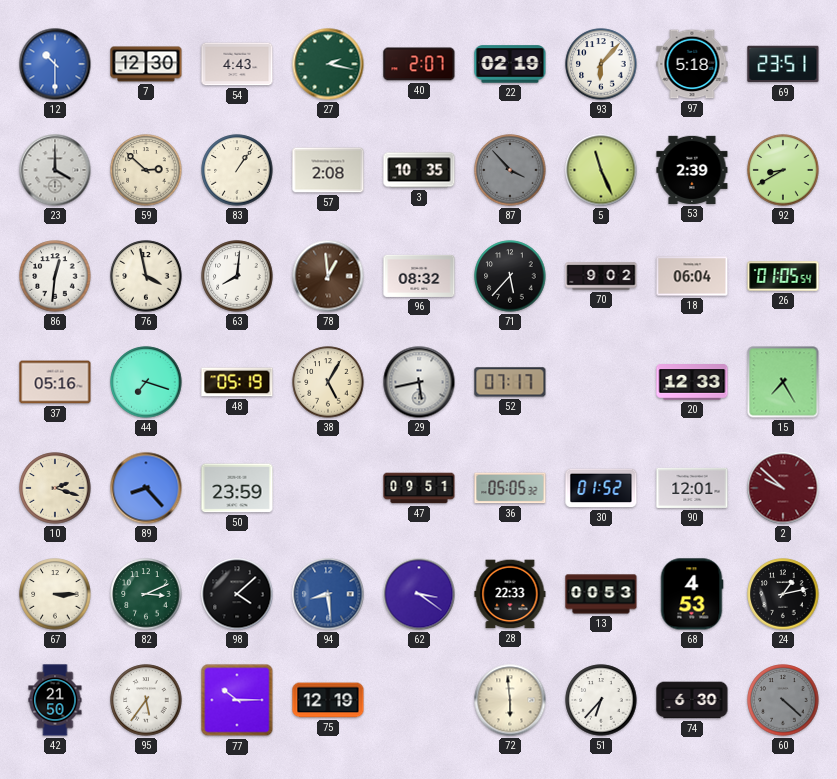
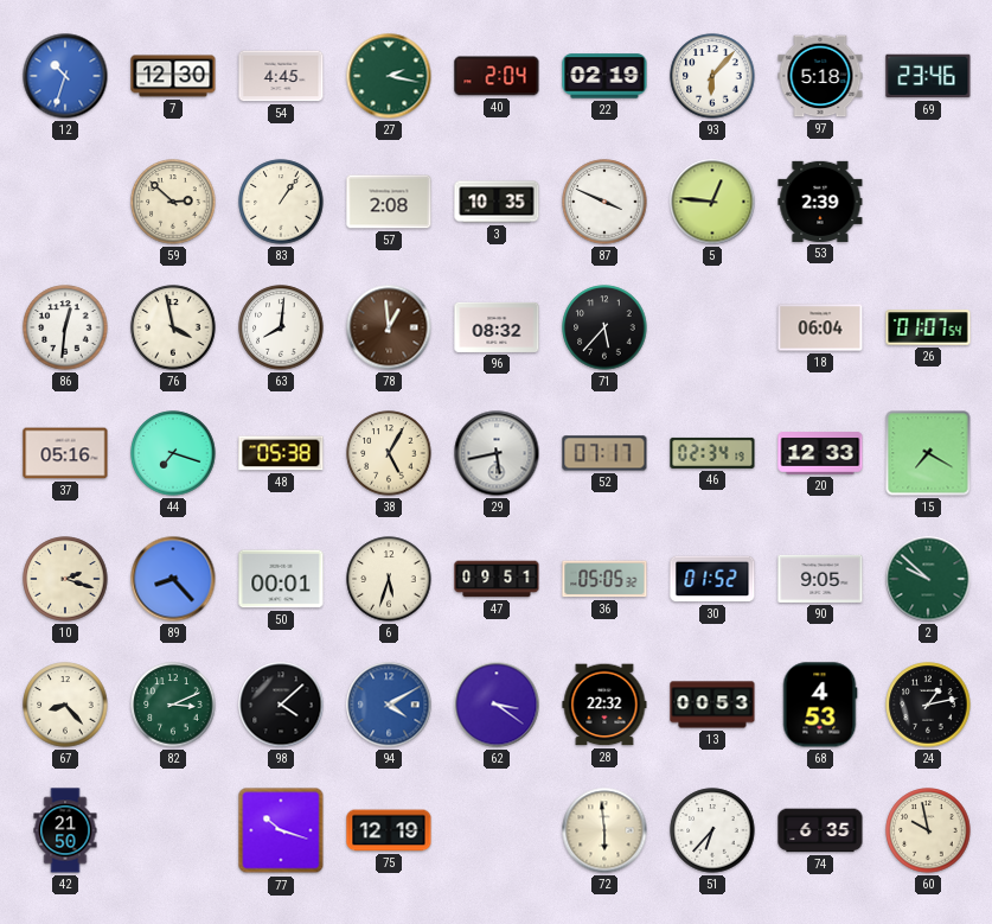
12: 10:30 -> 10:33 (65, 76)
54: 4:43 -> 4:45 (281, 76)
40: 2:07 -> 2:04 (497, 76)
69: 23:51 -> 23:46 (928, 76)
23: 4:00 -> none (55, 170)
87: 3:53 -> 3:49 (604, 202)
87 dial: grey -> white (604, 202)
5: 11:26 -> 12:46 (712, 202)
92: 8:40 -> none (783, 170)
70: 9:02 -> none (601, 276)
26: 01:05 -> 01:07 (928, 327)
48: 05:19 -> 05:38 (281, 453)
46: none -> 02:34 (712, 453)
15: 7:25 -> 7:20 (928, 453)
50: 23:59 -> 00:01 (281, 579)
6: none -> 5:33 (389, 579)
90: 12:01 -> 9:05 (820, 579)
2 dial: burgundy -> green (928, 579)
67: 3:15 -> 8:23 (65, 705)
94: 8:29 -> 4:10 (389, 705)
28: 22:33 -> 22:32 (604, 705)
95: 5:36 -> none (146, 700)
77: 10:15 -> 10:18 (281, 830)
74: 6:30 -> 6:35 (820, 830)
60: 4:22 -> 9:58 (928, 830)
60 dial: grey -> cream (928, 830)
